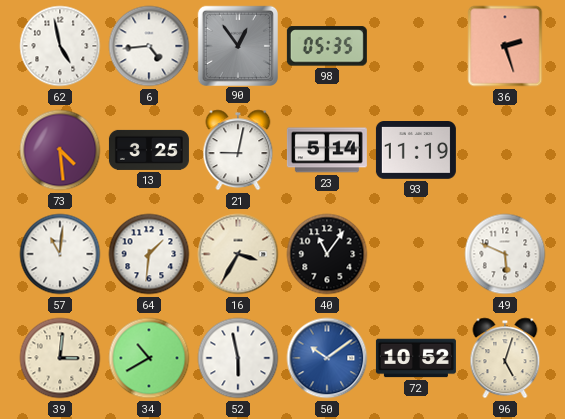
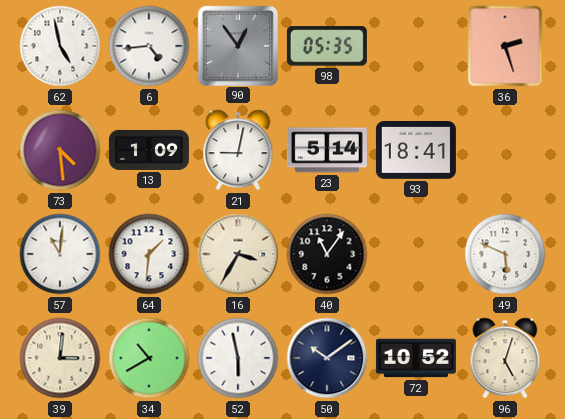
13: 3:25 -> 1:09 (149, 150)
93: 11:19 -> 18:41 (416, 151)
50 dial: blue -> navy (327, 358)
